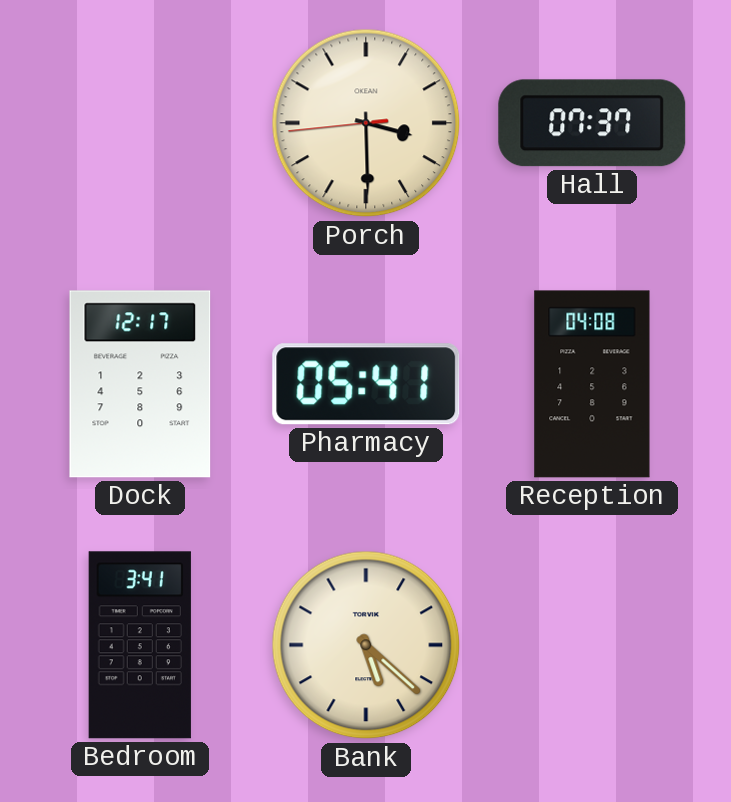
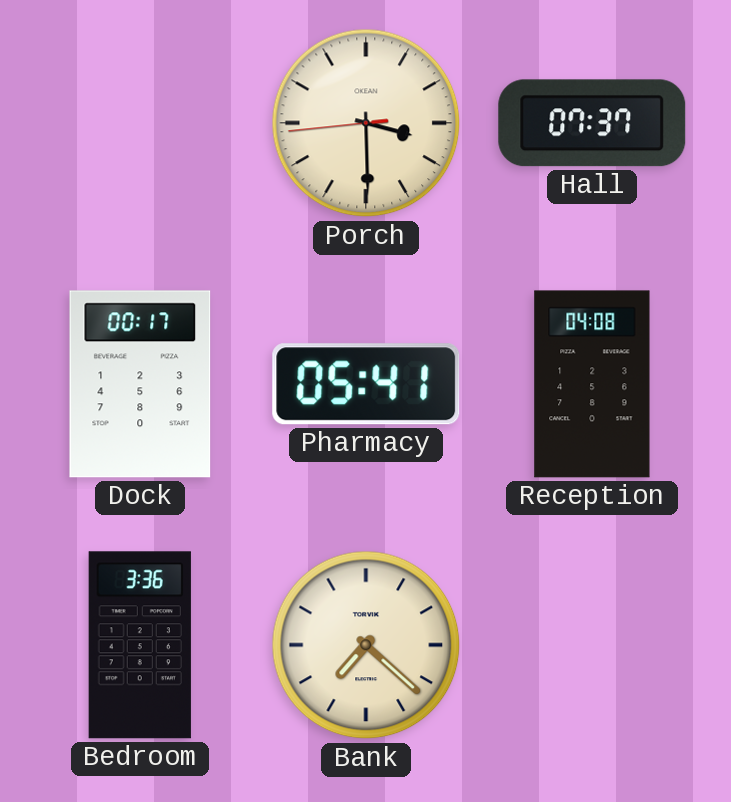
Dock: 12:17 -> 00:17 (140, 384)
Bedroom: 3:41 -> 3:36 (140, 645)
Bank: 5:22 -> 7:22 (366, 645)
